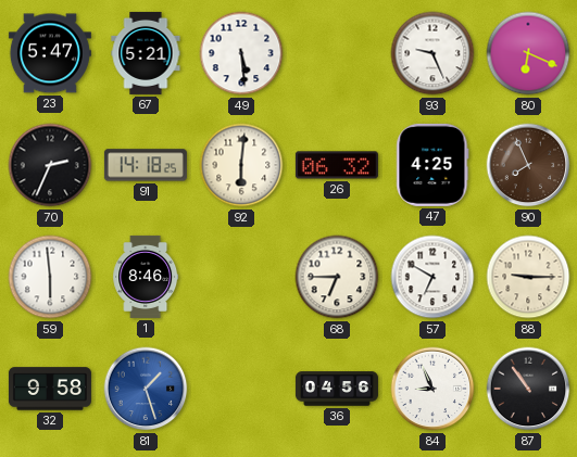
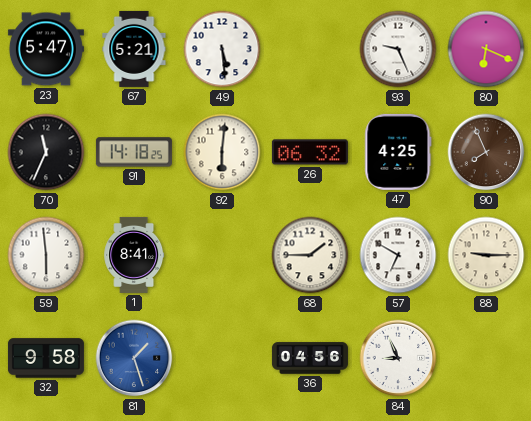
70: 2:34 -> 11:34 (46, 152)
1: 8:46 -> 8:41 (134, 255)
68: 6:45 -> 1:45 (310, 255)
87: 10:54 -> none (528, 389)
